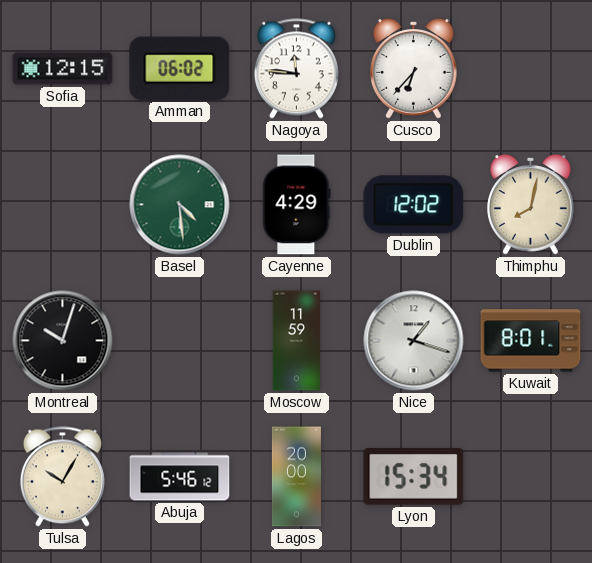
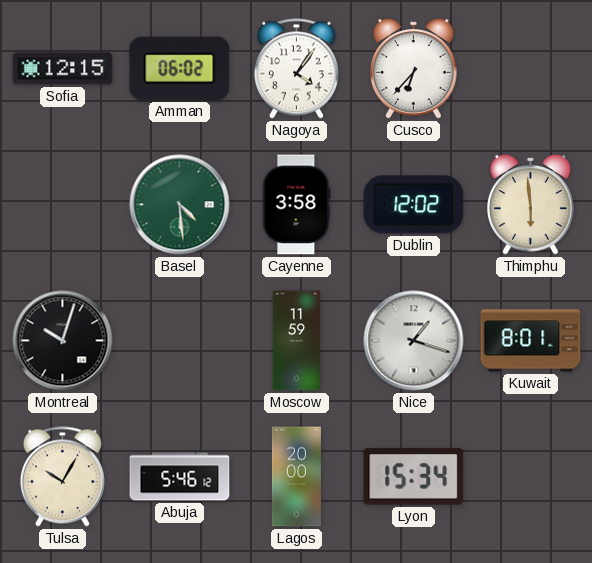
Nagoya: 11:46 -> 4:06 (296, 69)
Cayenne: 4:29 -> 3:58 (297, 205)
Thimphu: 8:02 -> 5:59 (531, 205)
